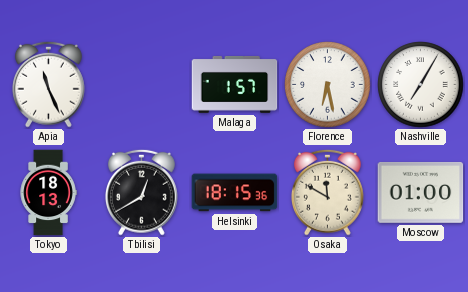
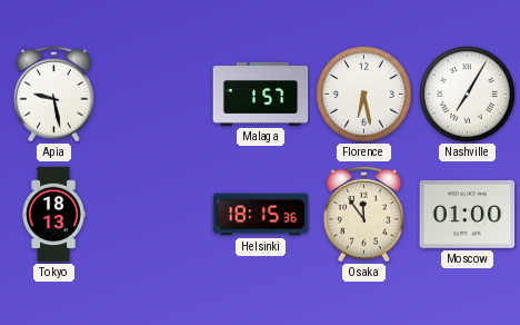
Apia: 11:26 -> 9:28 (54, 93)
Tbilisi: 12:40 -> none (142, 192)
Osaka: 11:50 -> 11:54 (364, 214)
